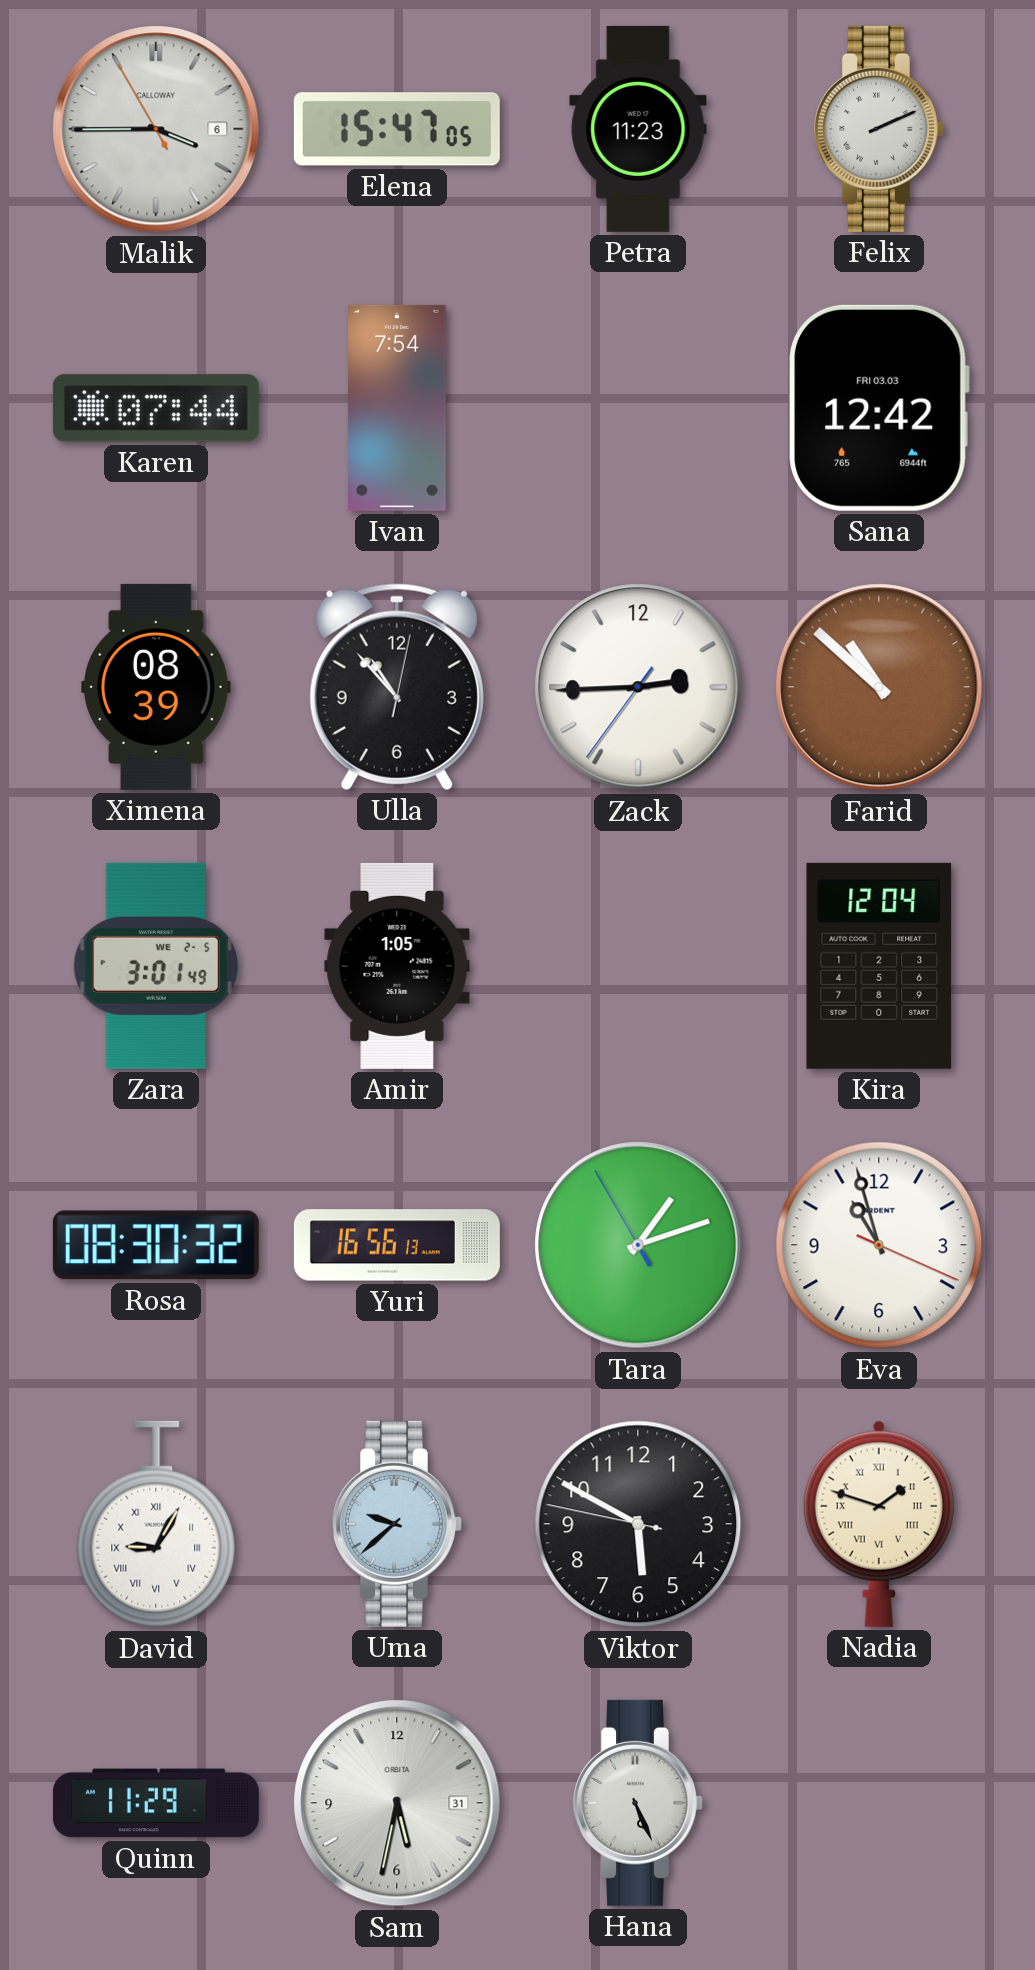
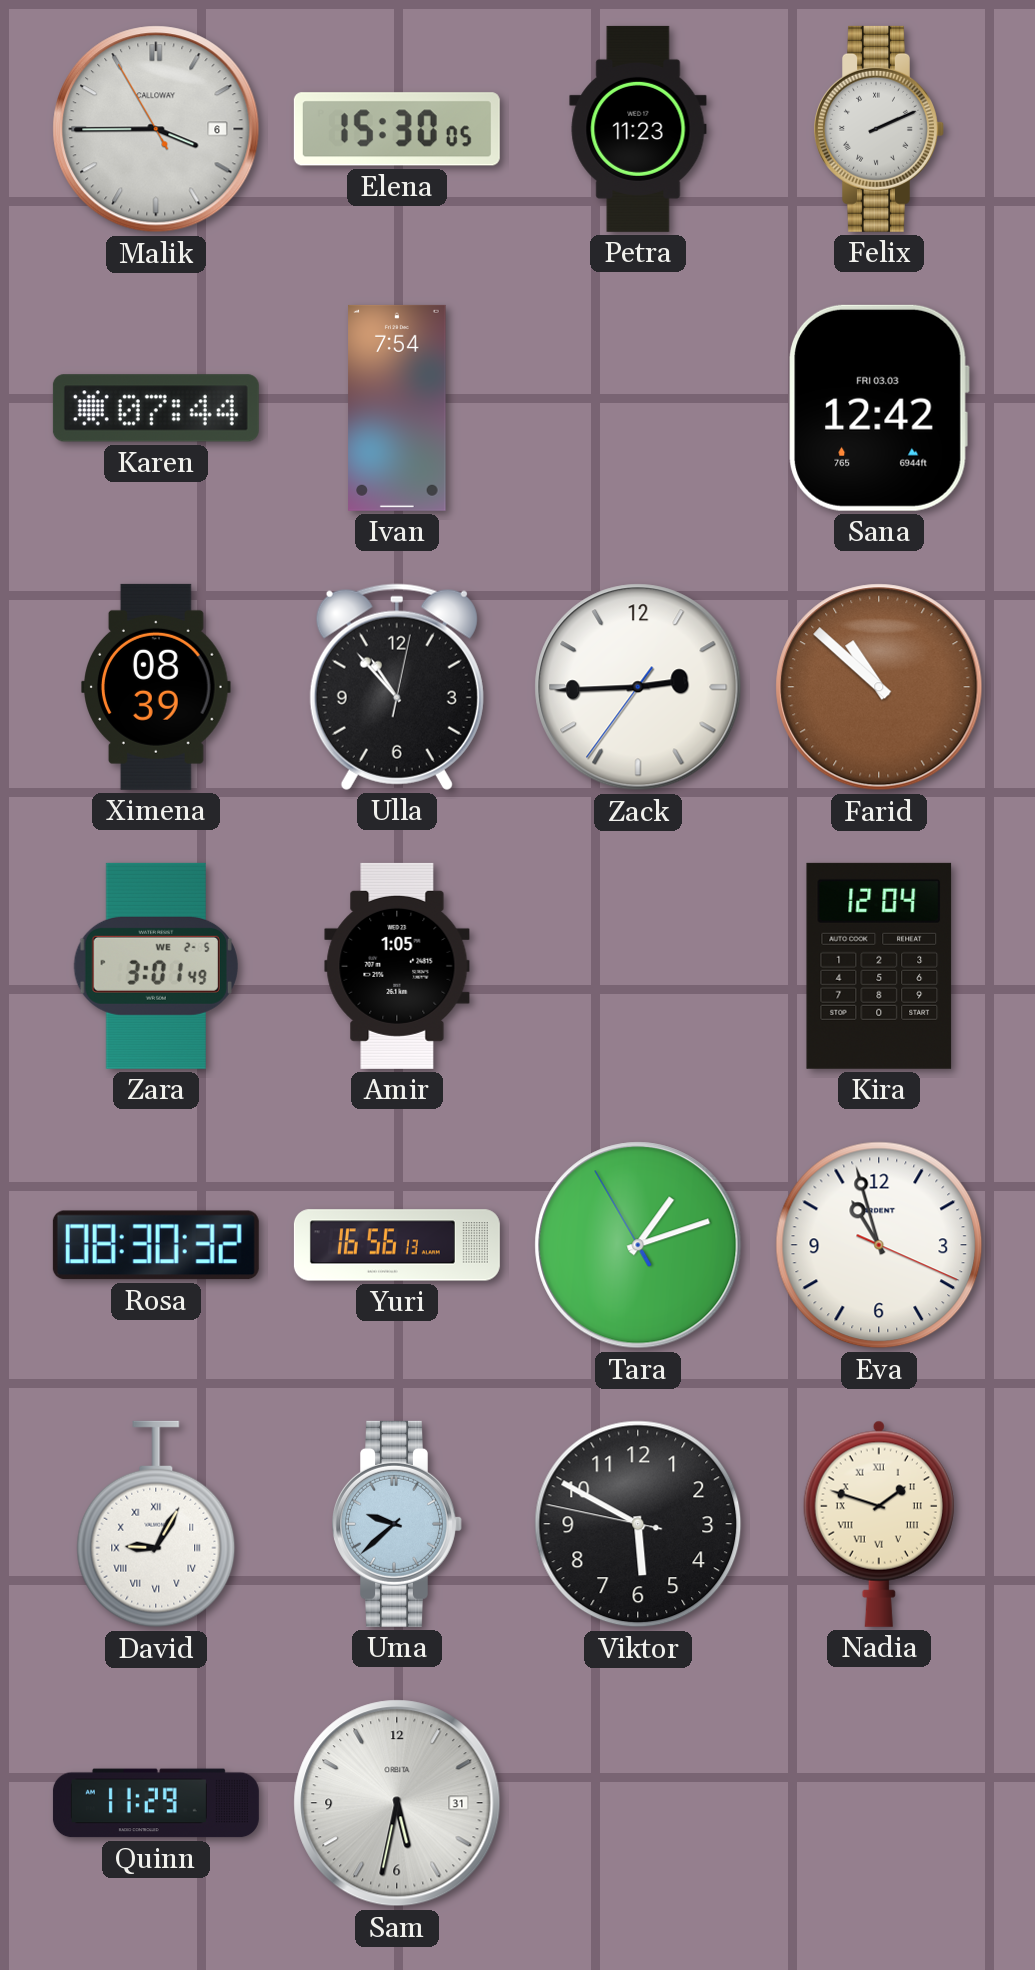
Elena: 15:47 -> 15:30 (397, 129)
Hana: 5:26 -> none (638, 1803)
